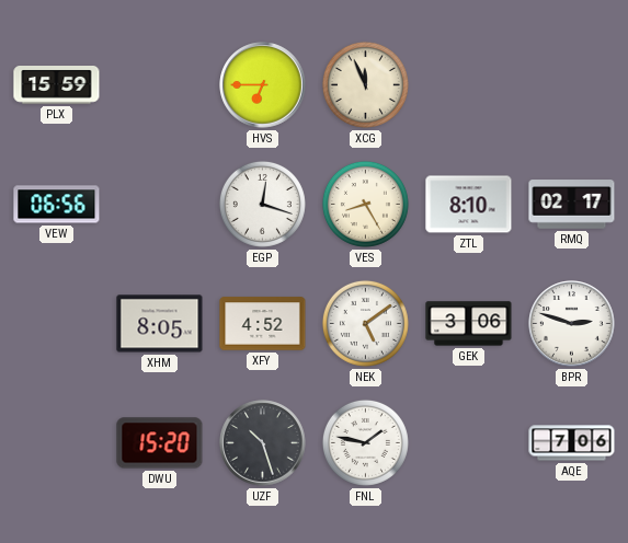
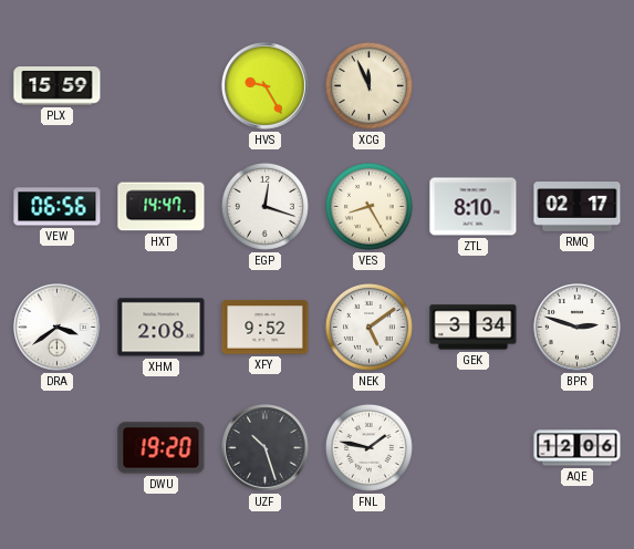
HVS: 6:45 -> 9:25 (266, 86)
HXT: none -> 14:47 (162, 207)
DRA: none -> 3:39 (58, 328)
XHM: 8:05 -> 2:08 (162, 328)
XFY: 4:52 -> 9:52 (266, 328)
GEK: 3:06 -> 3:34 (474, 328)
DWU: 15:20 -> 19:20 (162, 448)
AQE: 7:06 -> 12:06 (578, 448)
